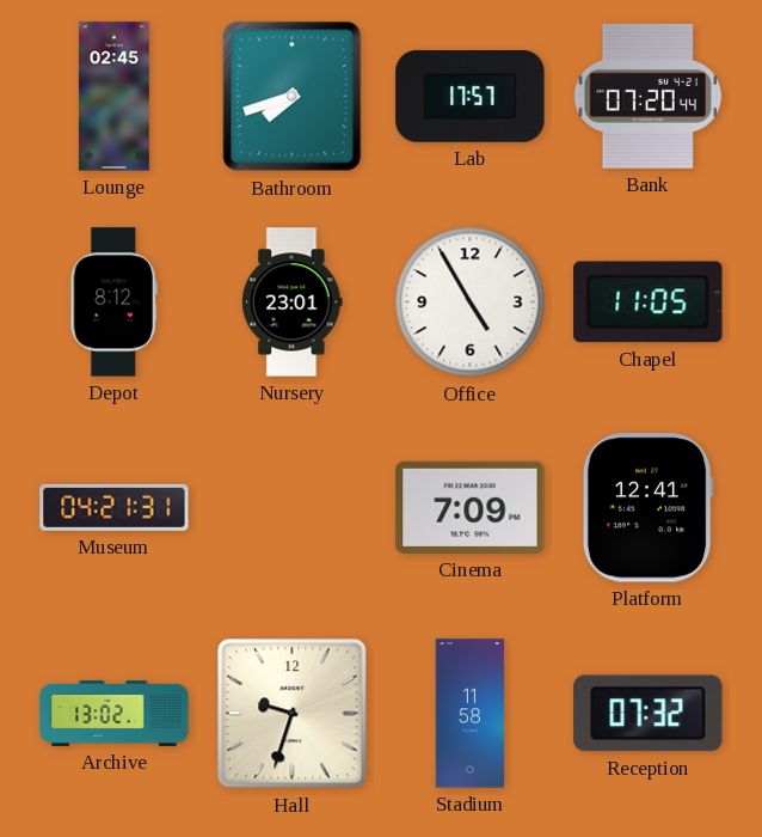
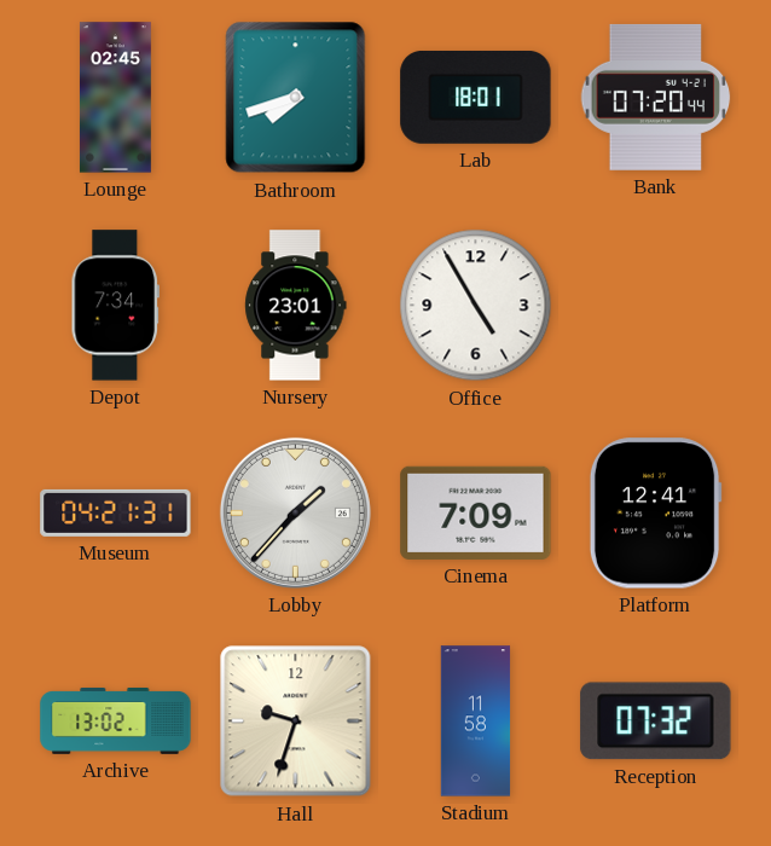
Lab: 17:57 -> 18:01 (476, 97)
Depot: 8:12 -> 7:34 (115, 306)
Chapel: 11:05 -> none (649, 303)
Lobby: none -> 1:37 (295, 512)
